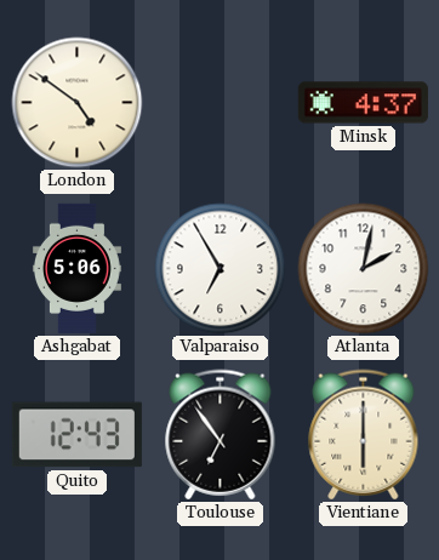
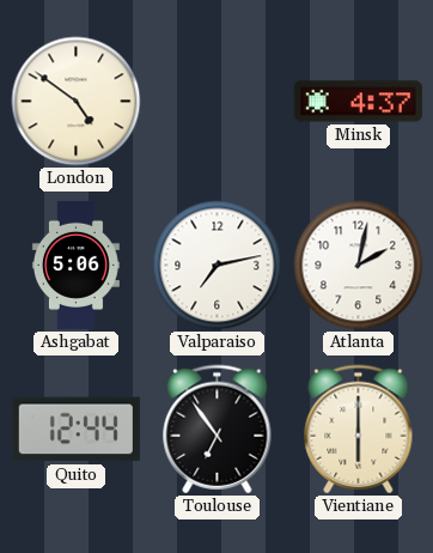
Valparaiso: 6:55 -> 7:13 (218, 266)
Quito: 12:43 -> 12:44 (75, 430)
